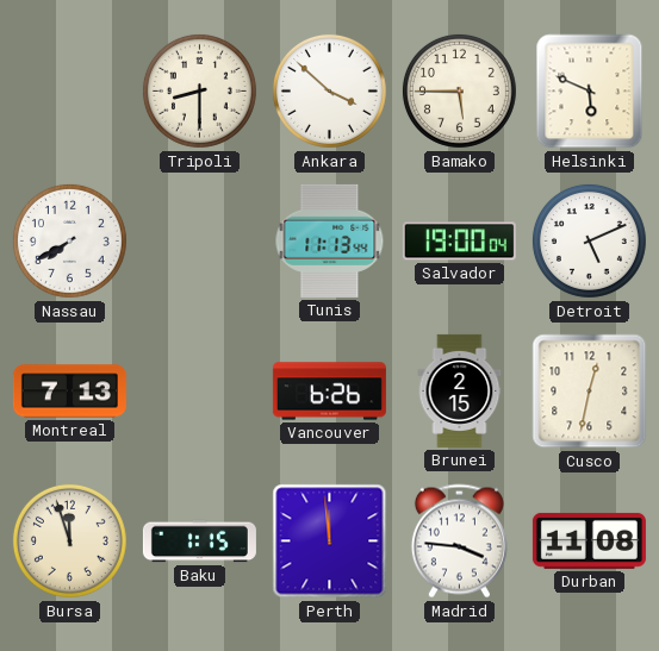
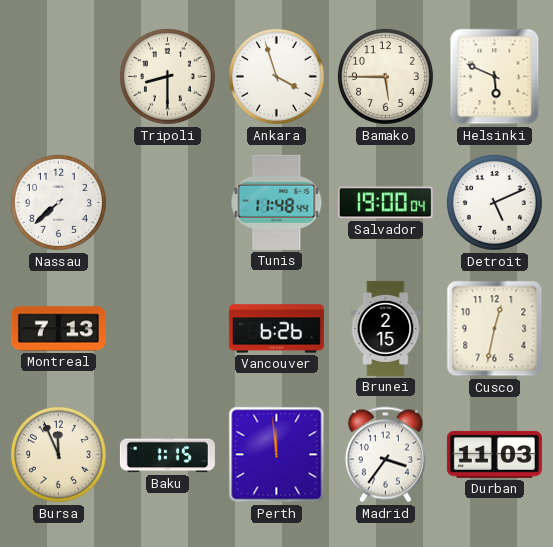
Ankara: 3:52 -> 3:57 (276, 76)
Nassau: 7:40 -> 7:38 (58, 202)
Tunis: 11:13 -> 11:48 (277, 202)
Bursa: 11:57 -> 11:56 (58, 454)
Madrid: 3:46 -> 3:36 (385, 455)
Durban: 11:08 -> 11:03 (494, 454)
